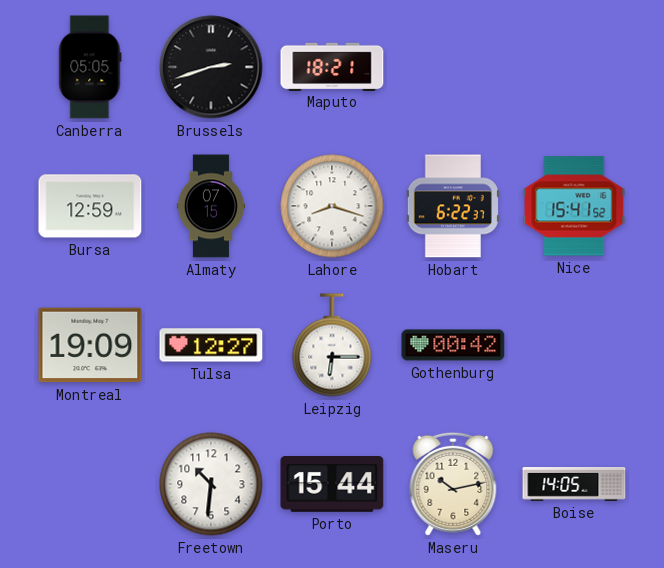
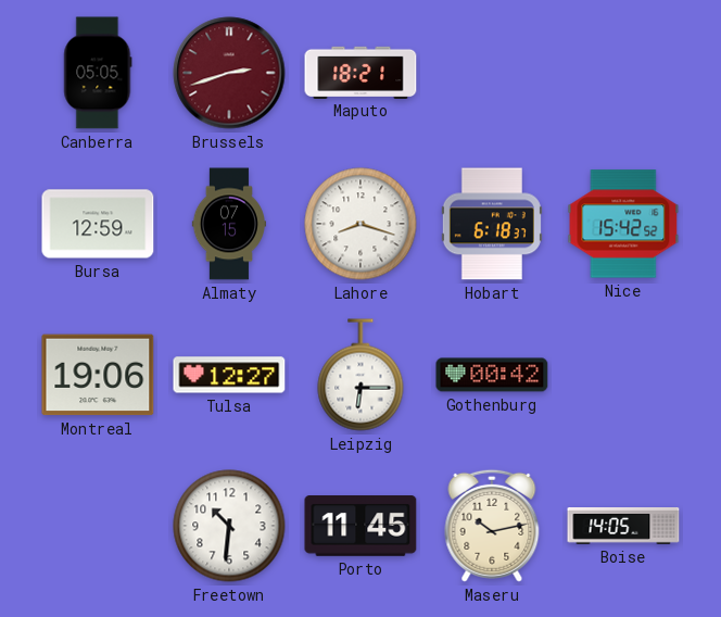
Brussels dial: black -> burgundy (229, 73)
Hobart: 6:22 -> 6:18 (492, 224)
Nice: 15:41 -> 15:42 (623, 224)
Montreal: 19:09 -> 19:06 (98, 375)
Porto: 15:44 -> 11:45 (360, 527)
